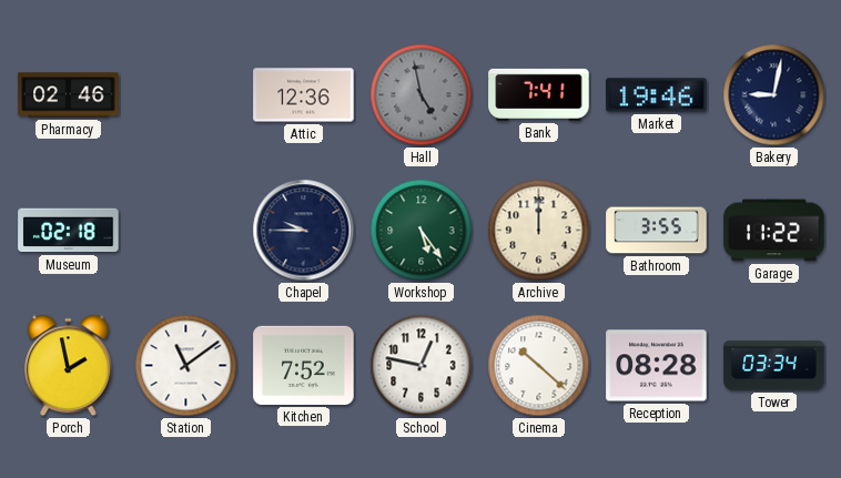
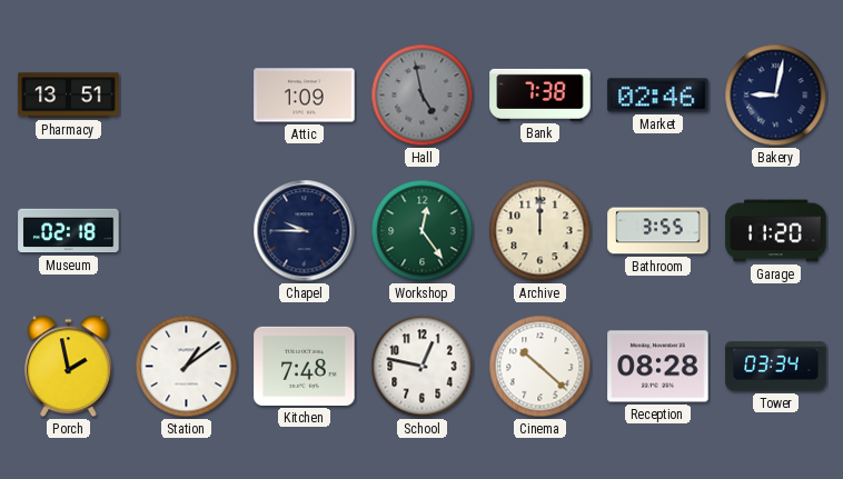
Pharmacy: 02:46 -> 13:51 (69, 96)
Attic: 12:36 -> 1:09 (305, 96)
Bank: 7:41 -> 7:38 (540, 94)
Market: 19:46 -> 02:46 (658, 96)
Workshop: 5:24 -> 12:24 (423, 231)
Garage: 11:22 -> 11:20 (776, 231)
Station: 11:09 -> 1:09 (187, 367)
Kitchen: 7:52 -> 7:48 (305, 366)
